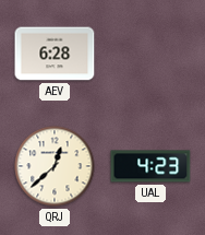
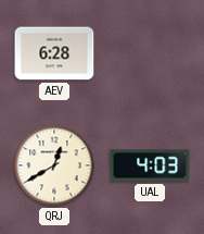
QRJ: 12:38 -> 12:40 (54, 165)
UAL: 4:23 -> 4:03 (150, 165)
